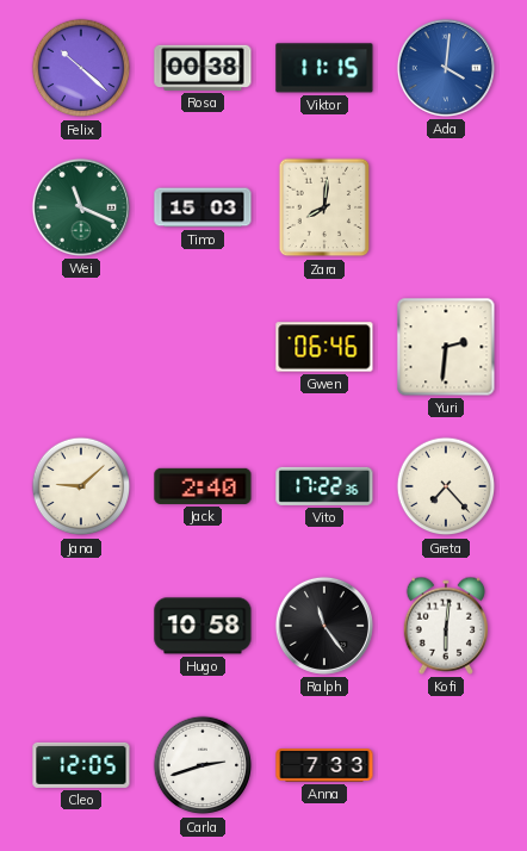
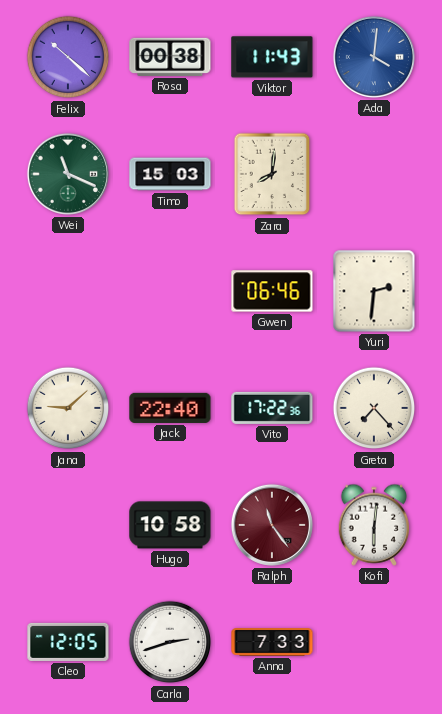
Viktor: 11:15 -> 11:43 (272, 57)
Jack: 2:40 -> 22:40 (170, 408)
Ralph dial: black -> burgundy (272, 525)
